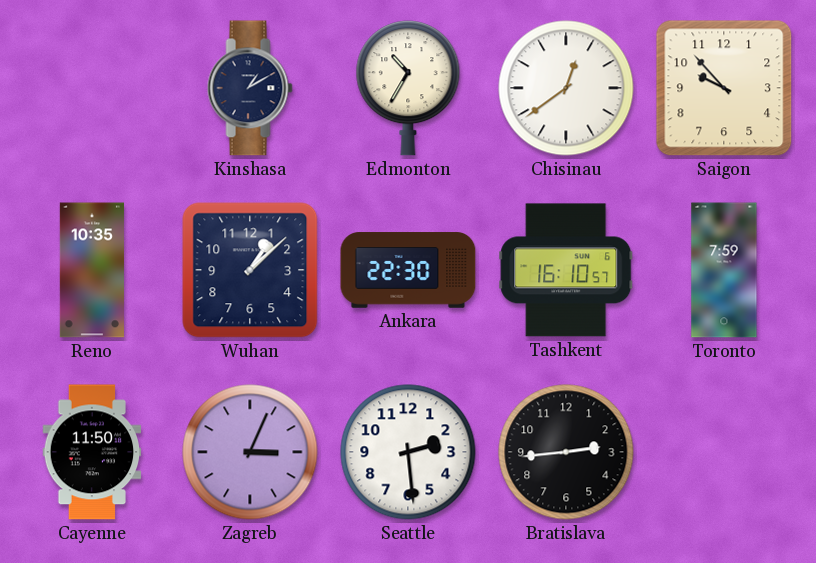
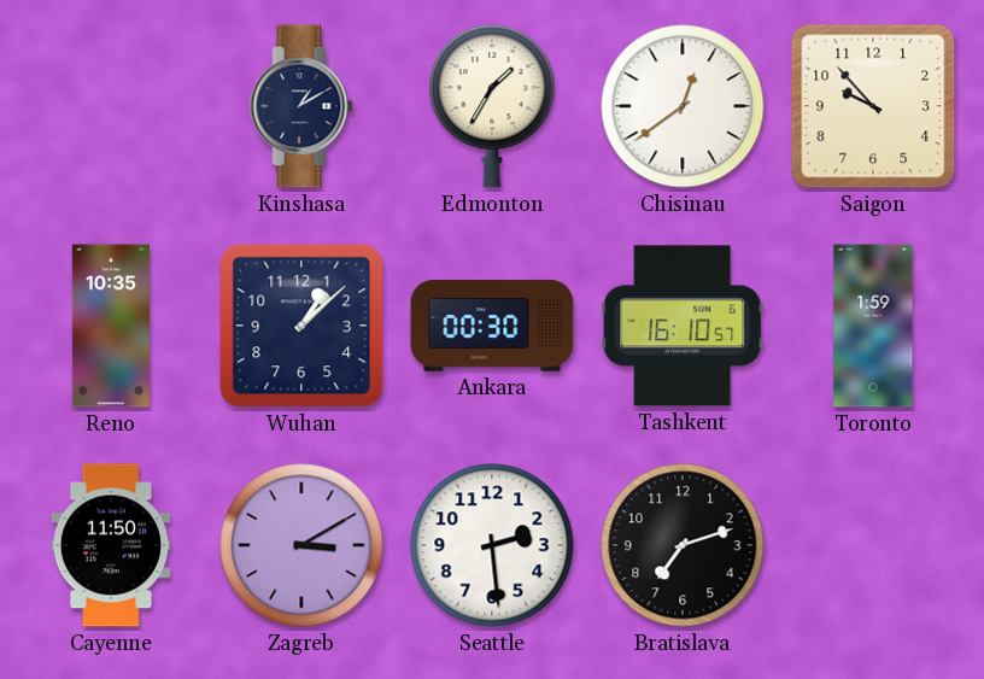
Edmonton: 10:35 -> 1:35 (492, 106)
Ankara: 22:30 -> 00:30 (492, 326)
Toronto: 7:59 -> 1:59 (873, 326)
Zagreb: 3:04 -> 3:10 (301, 545)
Bratislava: 2:44 -> 7:12 (683, 545)
